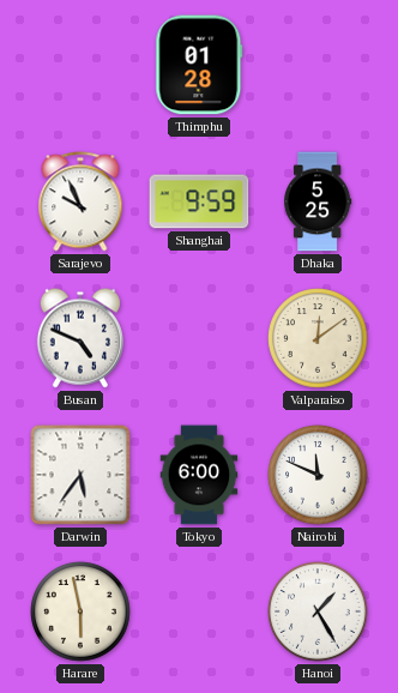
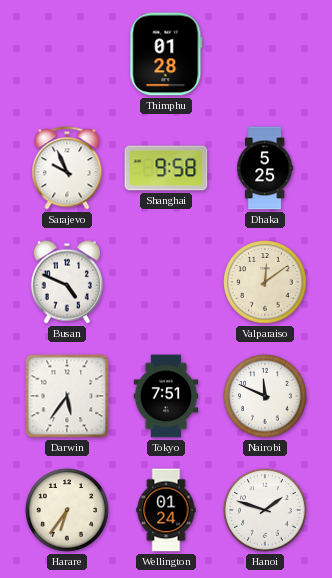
Shanghai: 9:59 -> 9:58 (166, 168)
Tokyo: 6:00 -> 7:51 (166, 396)
Harare: 5:58 -> 6:36 (67, 510)
Wellington: none -> 01:24 (166, 510)
Hanoi: 1:25 -> 1:48 (265, 510)
